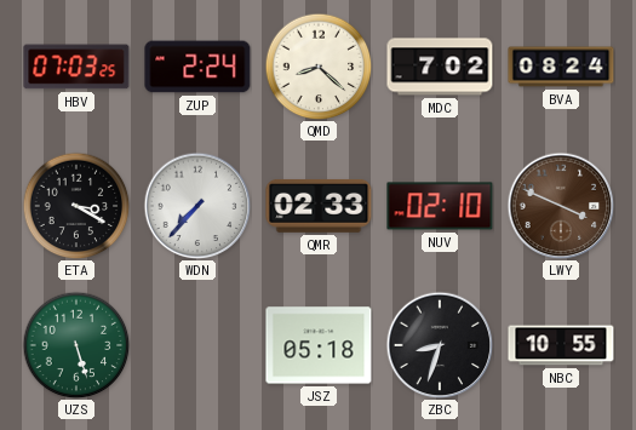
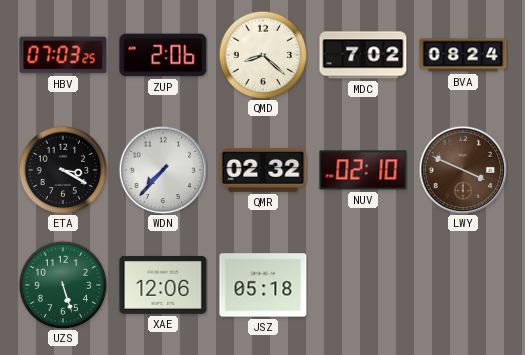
ZUP: 2:24 -> 2:06 (163, 55)
QMR: 02:33 -> 02:32 (263, 170)
XAE: none -> 12:06 (163, 285)
ZBC: 8:33 -> none (440, 345)
NBC: 10:55 -> none (561, 345)
